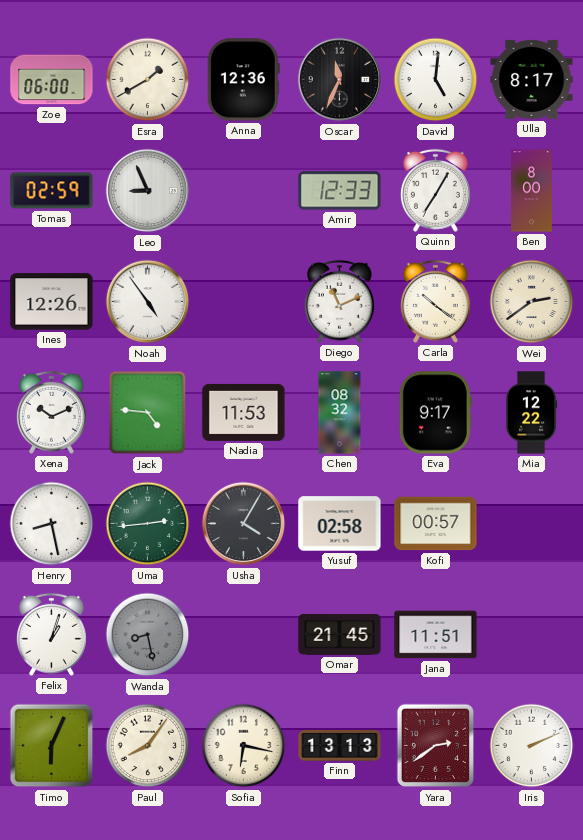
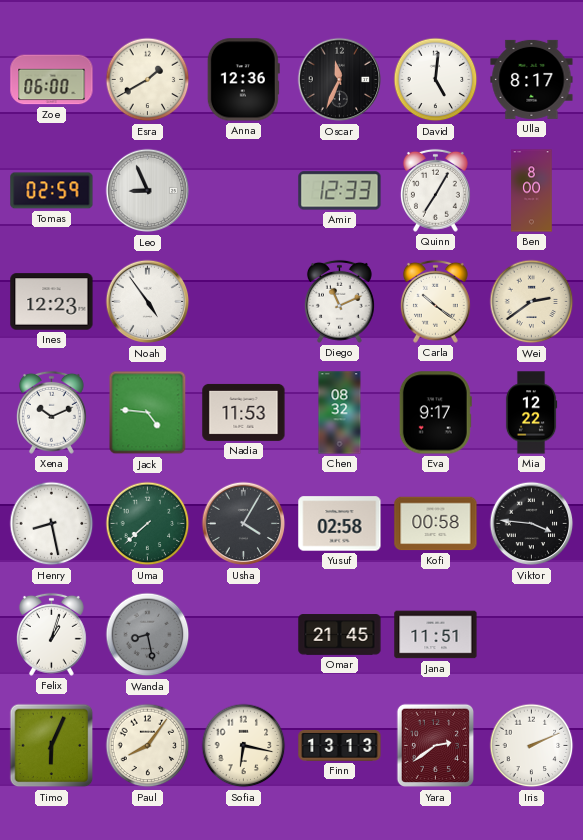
Ines: 12:26 -> 12:23 (52, 302)
Uma: 2:44 -> 7:38 (148, 524)
Kofi: 00:57 -> 00:58 (436, 524)
Viktor: none -> 3:46 (532, 524)
